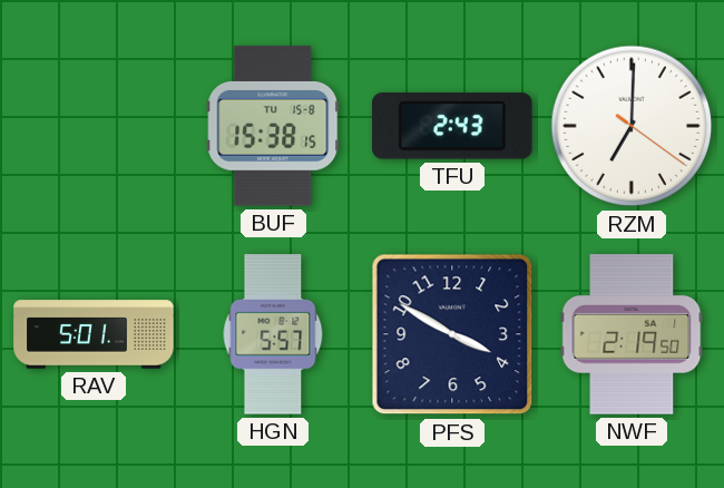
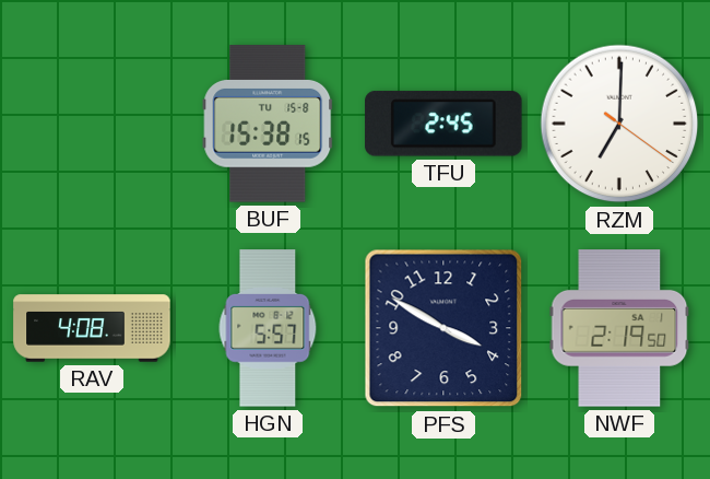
TFU: 2:43 -> 2:45 (443, 124)
RAV: 5:01 -> 4:08 (92, 328)
